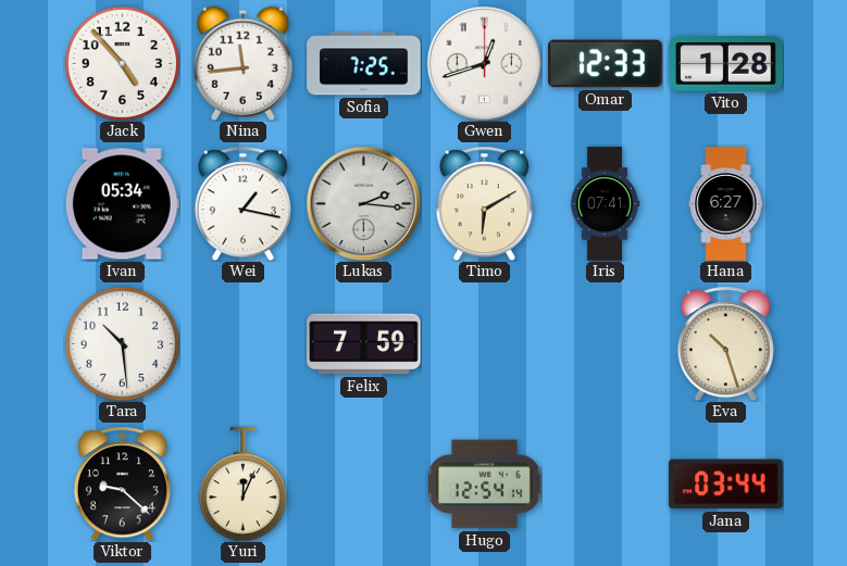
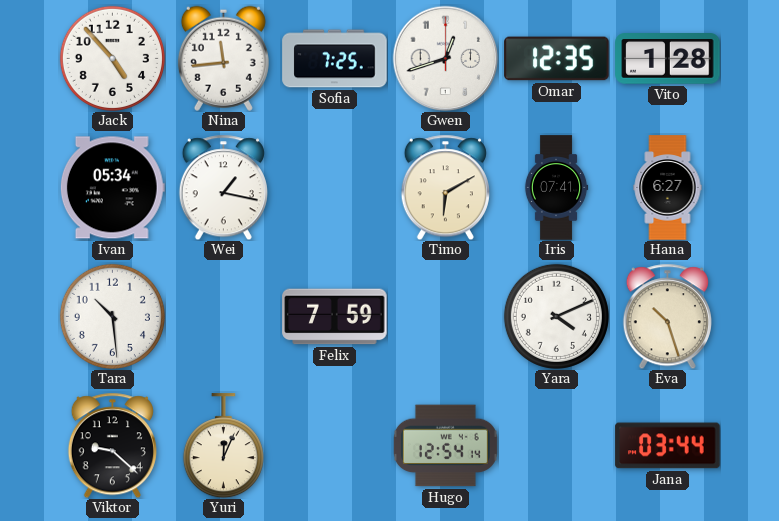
Omar: 12:33 -> 12:35 (557, 59)
Lukas: 2:16 -> none (363, 203)
Yara: none -> 4:11 (556, 316)
